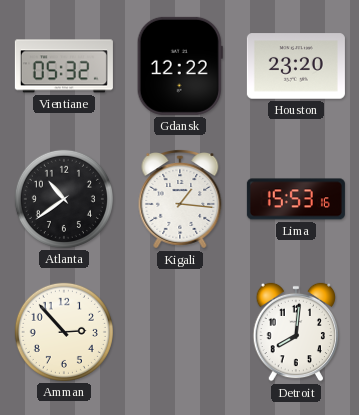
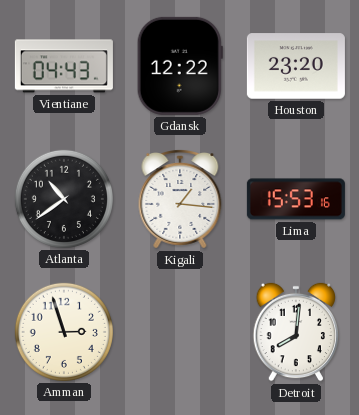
Vientiane: 05:32 -> 04:43 (64, 66)
Amman: 2:53 -> 2:57 (64, 332)
